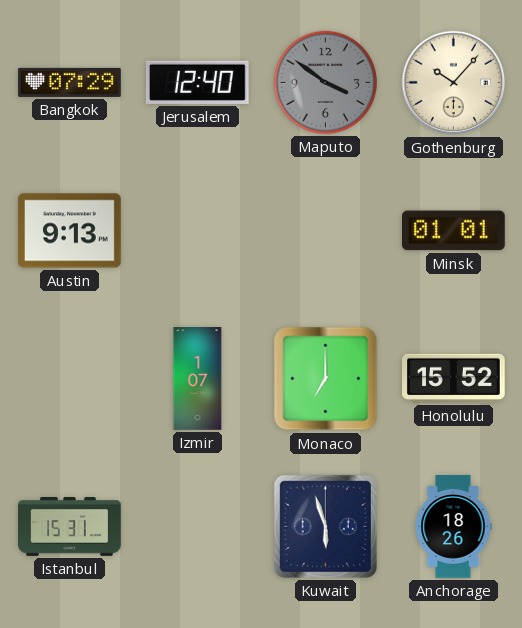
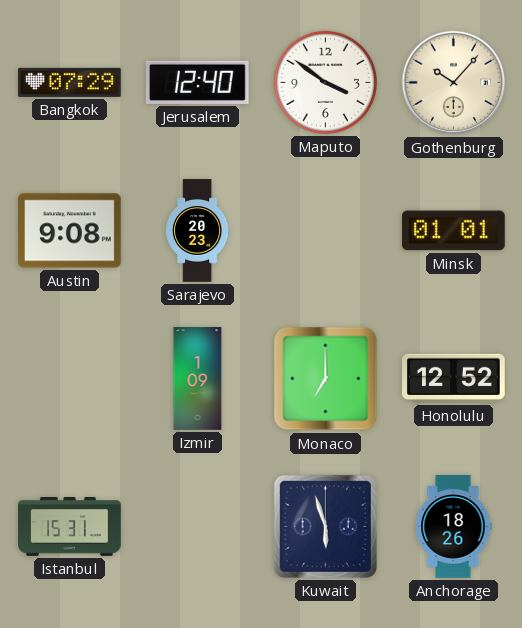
Maputo dial: grey -> white (325, 82)
Austin: 9:13 -> 9:08 (70, 231)
Sarajevo: none -> 20:23 (197, 231)
Izmir: 1:07 -> 1:09 (198, 379)
Honolulu: 15:52 -> 12:52 (454, 378)
